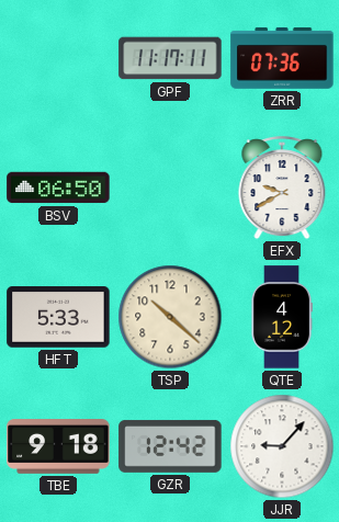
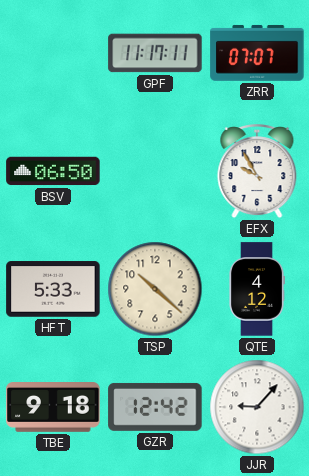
ZRR: 07:36 -> 07:07 (257, 53)
EFX: 9:40 -> 9:55 (257, 172)
